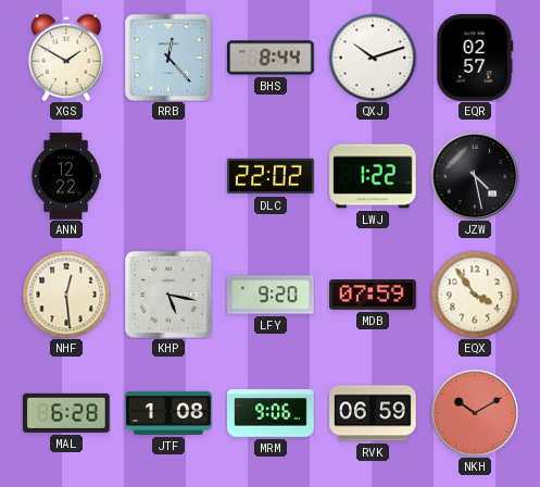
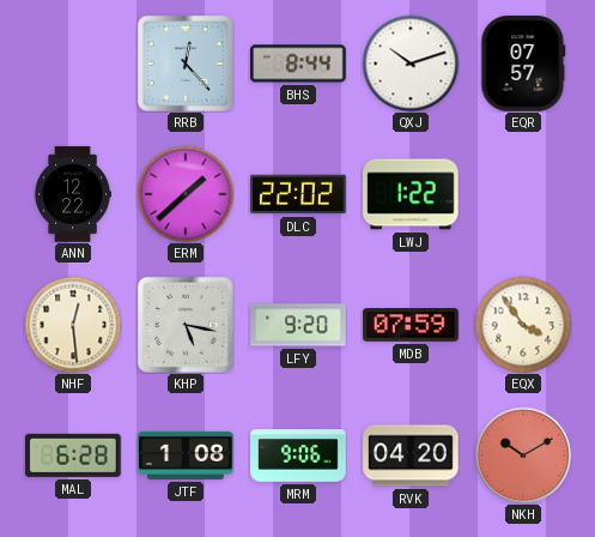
XGS: 1:50 -> none (66, 58)
EQR: 02:57 -> 07:57 (523, 64)
ERM: none -> 1:38 (186, 194)
JZW: 4:28 -> none (475, 176)
RVK: 06:59 -> 04:20 (411, 455)
